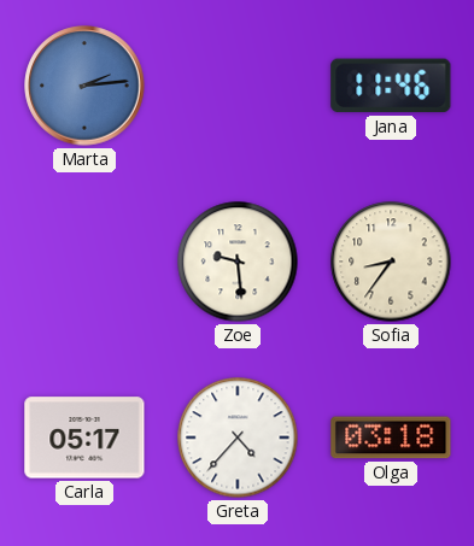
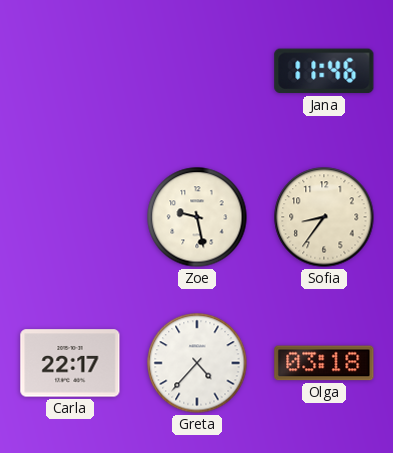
Marta: 2:14 -> none (84, 86)
Zoe: 9:29 -> 9:28 (197, 217)
Carla: 05:17 -> 22:17 (70, 363)
